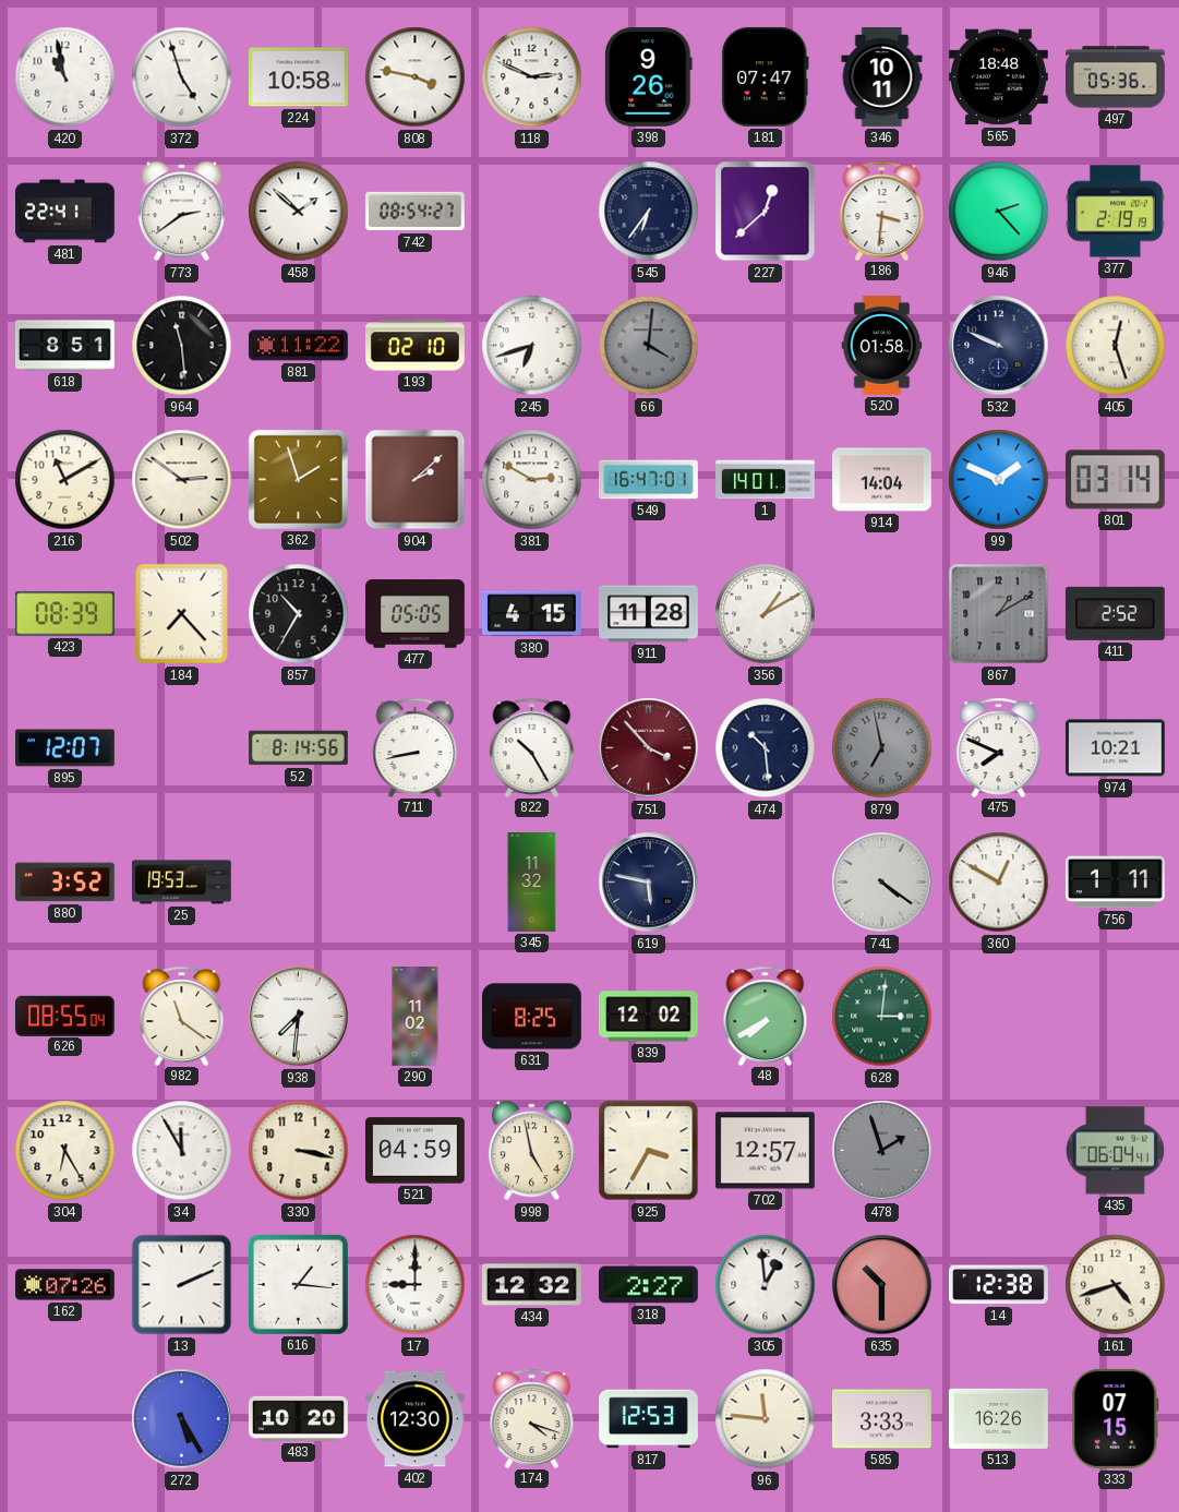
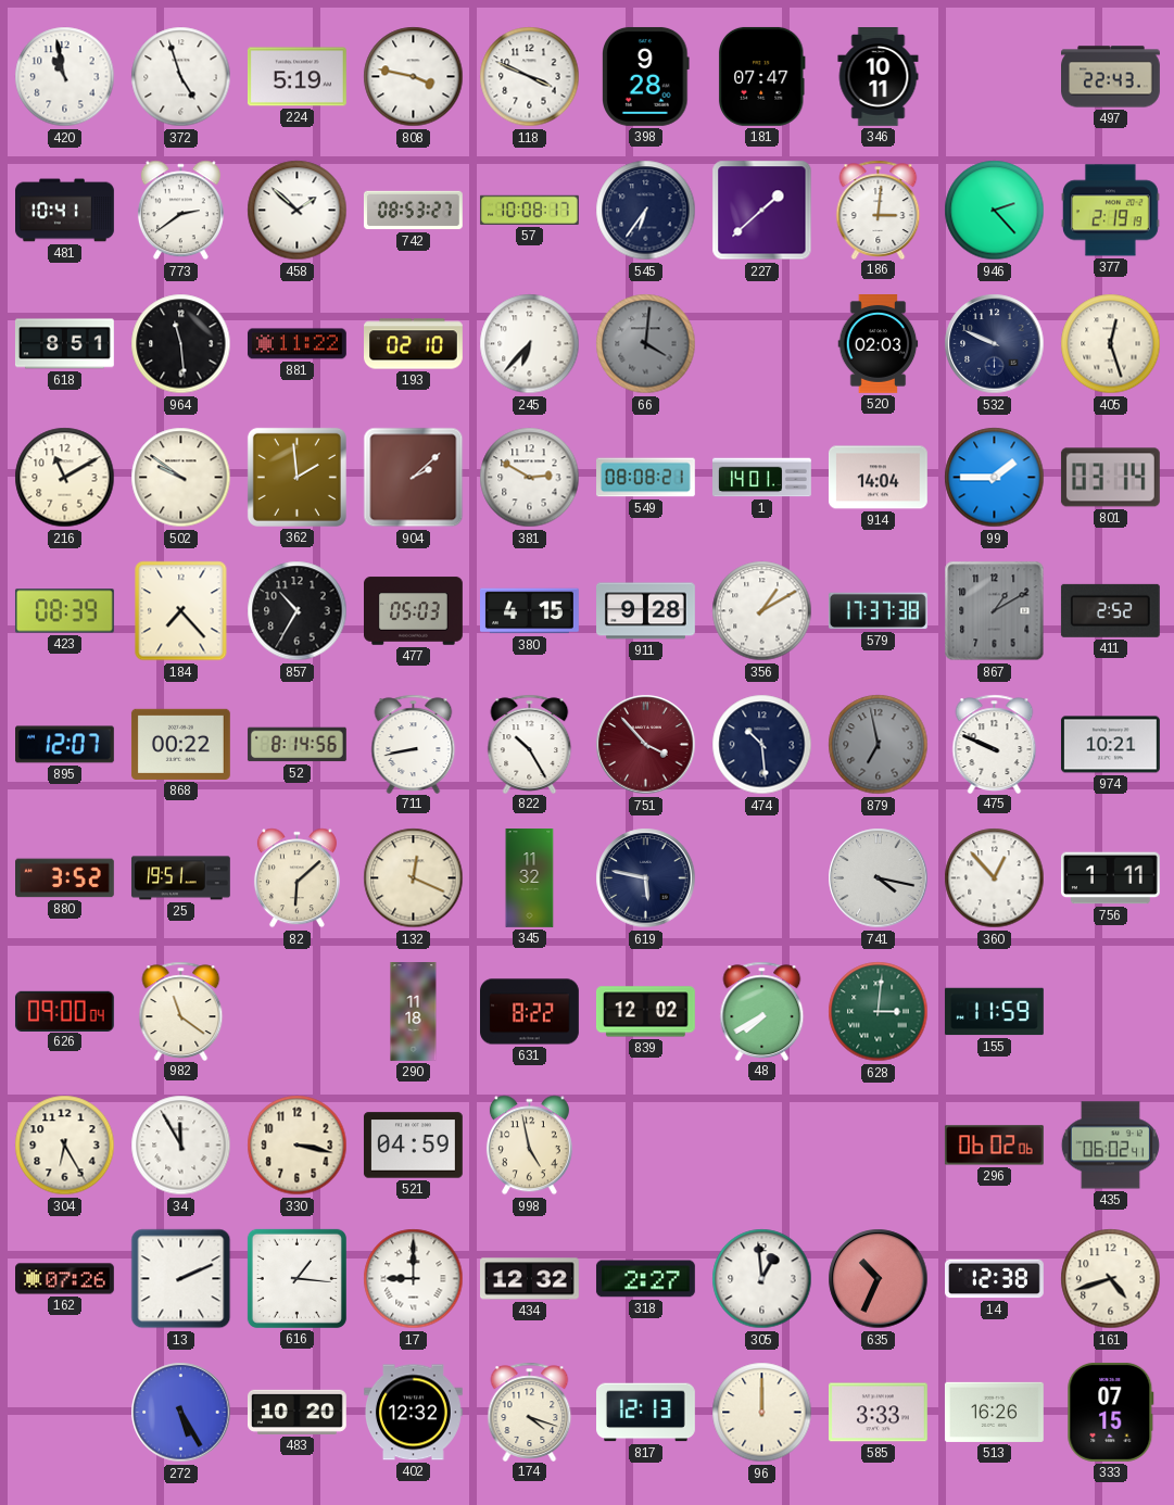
224: 10:58 -> 5:19 (296, 77)
118: 2:49 -> 3:49 (530, 77)
398: 9:26 -> 9:28 (646, 76)
565: 18:48 -> none (998, 77)
497: 05:36 -> 22:43 (1111, 77)
481: 22:41 -> 10:41 (65, 211)
742: 08:54 -> 08:53 (413, 211)
57: none -> 10:08 (529, 210)
227: 12:38 -> 1:38 (762, 211)
186: 3:31 -> 3:01 (879, 210)
245: 6:42 -> 6:37 (530, 344)
520: 01:58 -> 02:03 (879, 344)
502: 2:51 -> 9:51 (181, 478)
362: 1:57 -> 1:59 (296, 477)
549: 16:47 -> 08:08 (646, 478)
99: 1:49 -> 1:45 (995, 478)
477: 05:05 -> 05:03 (414, 611)
911: 11:28 -> 9:28 (646, 611)
579: none -> 17:37 (878, 611)
868: none -> 00:22 (180, 744)
475: 7:49 -> 9:49 (995, 744)
25: 19:53 -> 19:51 (181, 878)
82: none -> 6:08 (296, 878)
132: none -> 12:19 (414, 878)
741: 4:21 -> 4:17 (879, 878)
360: 12:50 -> 12:53 (995, 878)
626: 08:55 -> 09:00 (64, 1011)
938: 7:31 -> none (299, 1017)
290: 11:02 -> 11:18 (414, 1012)
631: 8:25 -> 8:22 (530, 1012)
155: none -> 11:59 (994, 1012)
925: 3:35 -> none (649, 1151)
702: 12:57 -> none (765, 1151)
478: 1:57 -> none (882, 1151)
296: none -> 06:02 (994, 1146)
435: 06:04 -> 06:02 (1110, 1146)
635: 10:30 -> 10:34 (879, 1279)
402: 12:30 -> 12:32 (414, 1413)
817: 12:53 -> 12:13 (646, 1413)
96: 11:46 -> 12:00 (762, 1413)
